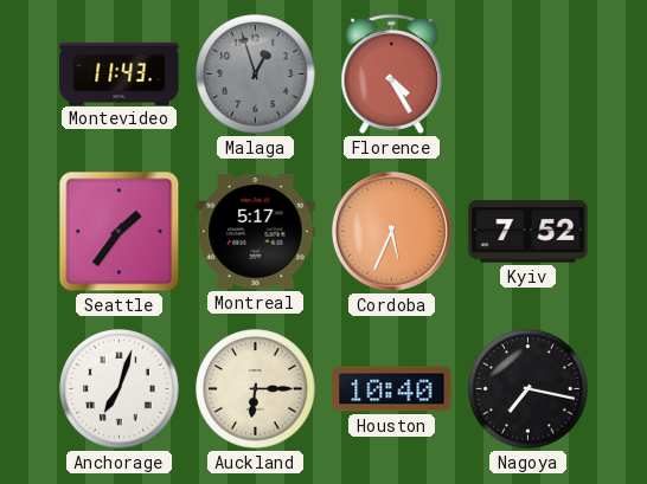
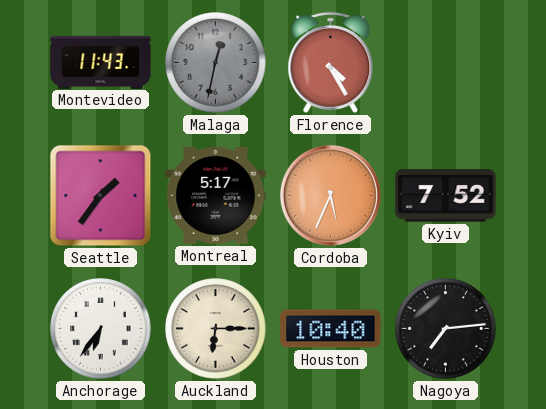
Malaga: 12:57 -> 12:32 (216, 63)
Anchorage: 7:03 -> 6:36 (101, 329)
Nagoya: 7:17 -> 7:14 (446, 329)
